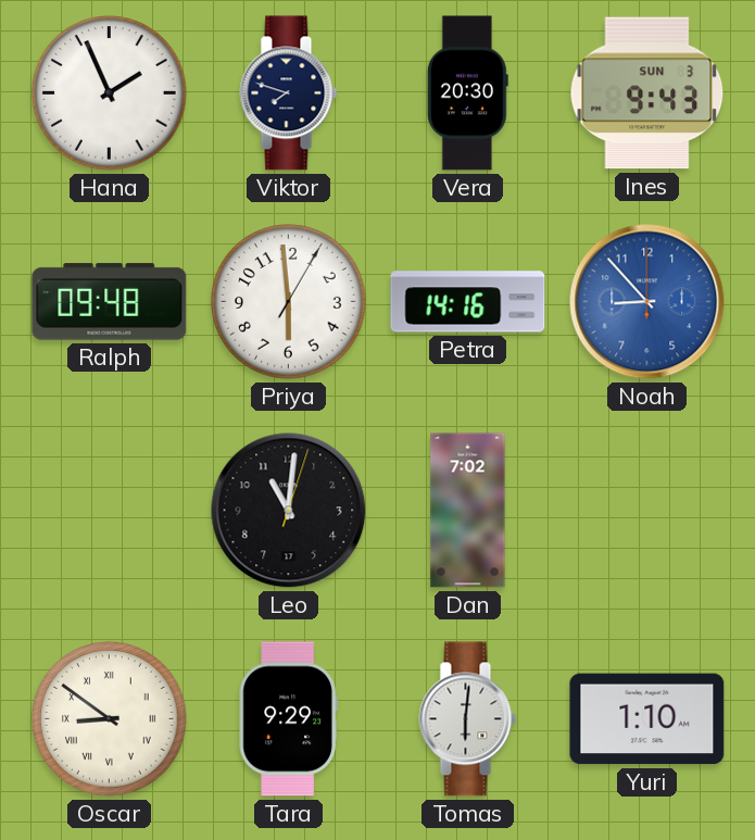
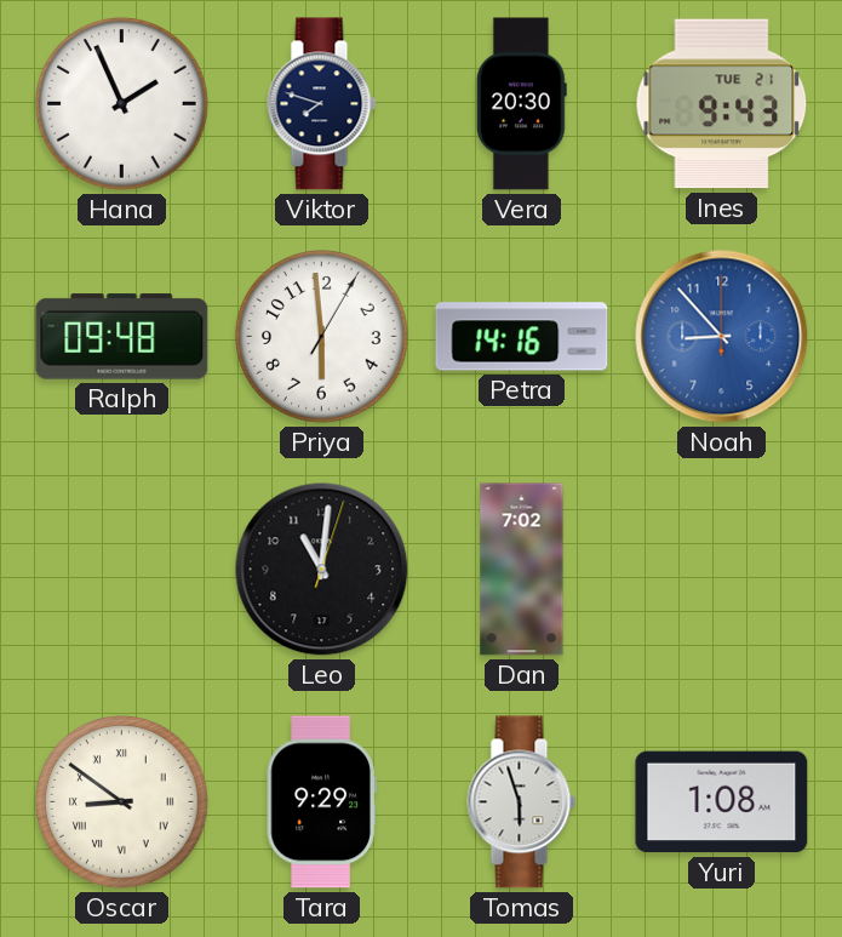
Ines date: SUN 3 -> TUE 21 (722, 104)
Tomas: 6:01 -> 5:57 (522, 802)
Yuri: 1:10 -> 1:08 (722, 802)
